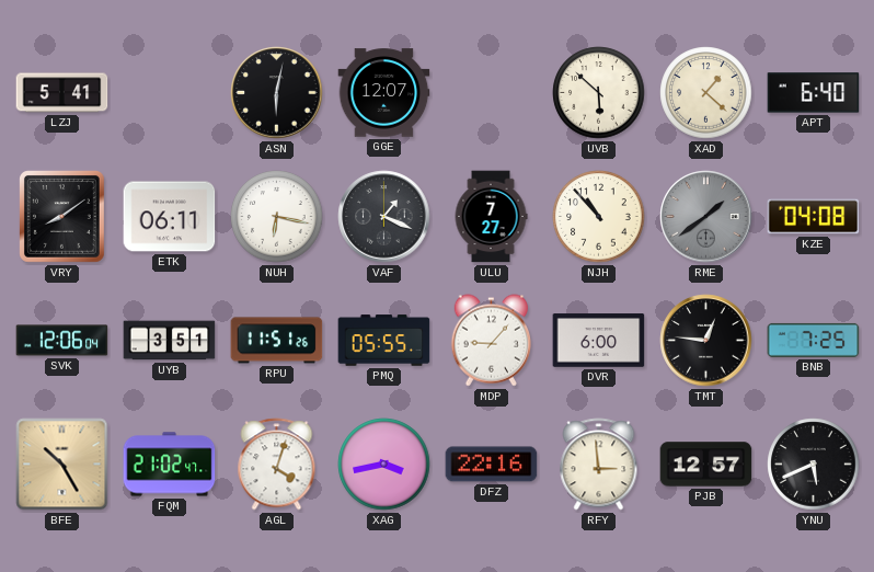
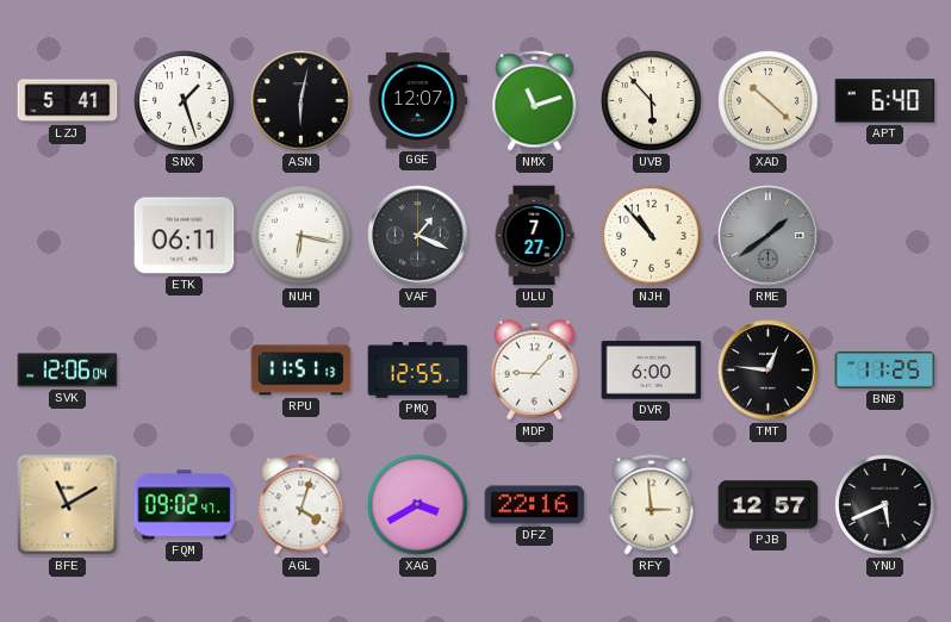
SNX: none -> 1:27 (185, 101)
NMX: none -> 11:12 (535, 101)
UVB: 5:52 -> 5:53 (652, 101)
XAD: 1:22 -> 10:22 (769, 101)
VRY: 8:09 -> none (62, 217)
KZE: 04:08 -> none (814, 217)
UYB: 3:51 -> none (170, 341)
RPU: 11:51:26 -> 11:51:13 (302, 371)
PMQ: 05:55 -> 12:55 (418, 371)
BNB: 7:25 -> 11:25 (885, 369)
BFE: 10:25 -> 11:10 (68, 505)
FQM: 21:02 -> 09:02 (185, 505)
XAG: 3:43 -> 3:40 (418, 505)
